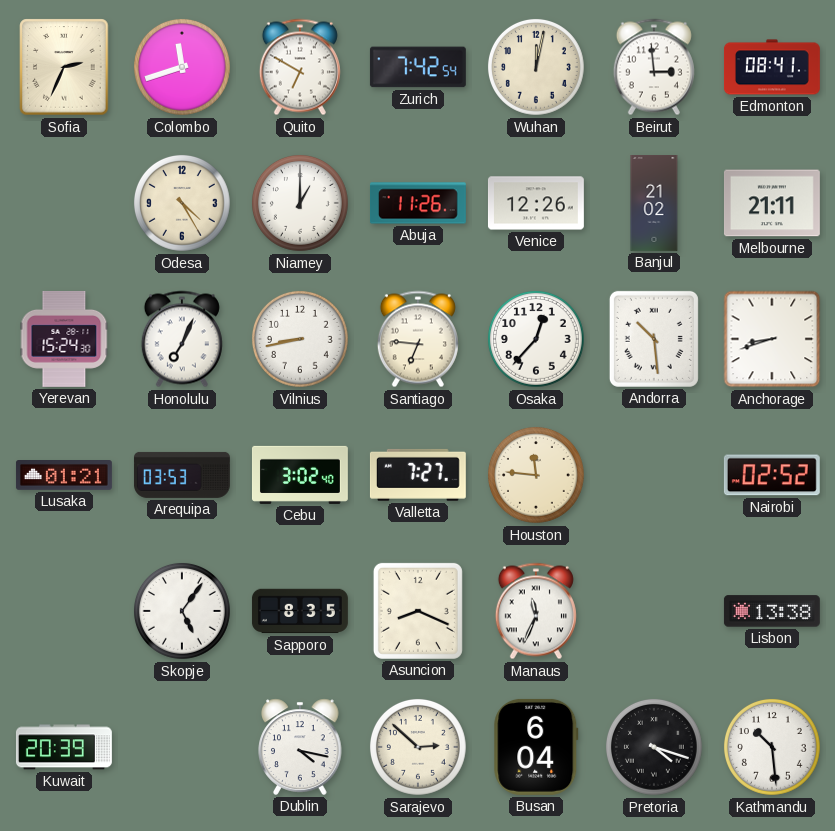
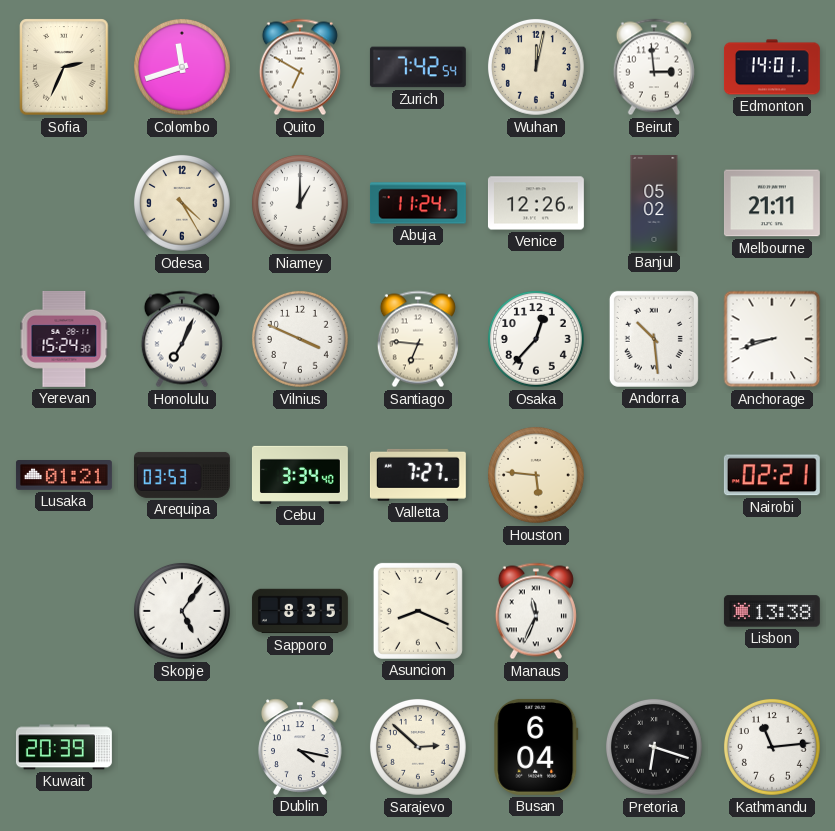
Edmonton: 08:41 -> 14:01 (772, 67)
Abuja: 11:26 -> 11:24 (418, 203)
Banjul: 21:02 -> 05:02 (654, 204)
Vilnius: 8:43 -> 3:49 (300, 339)
Cebu: 3:02 -> 3:34 (300, 475)
Houston: 11:46 -> 5:46 (536, 475)
Nairobi: 02:52 -> 02:21 (772, 475)
Pretoria: 4:18 -> 6:18 (654, 747)
Kathmandu: 10:29 -> 11:14 (772, 747)
